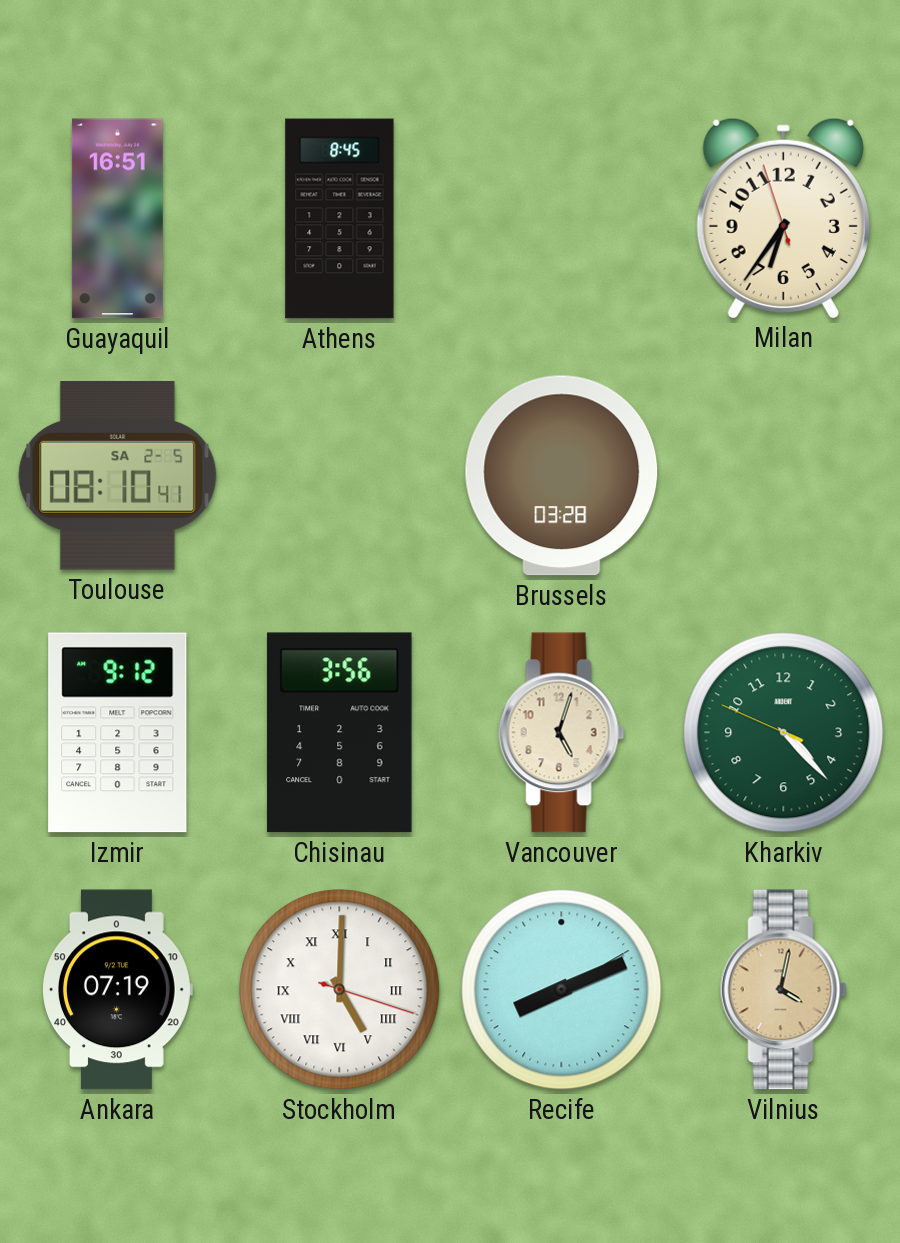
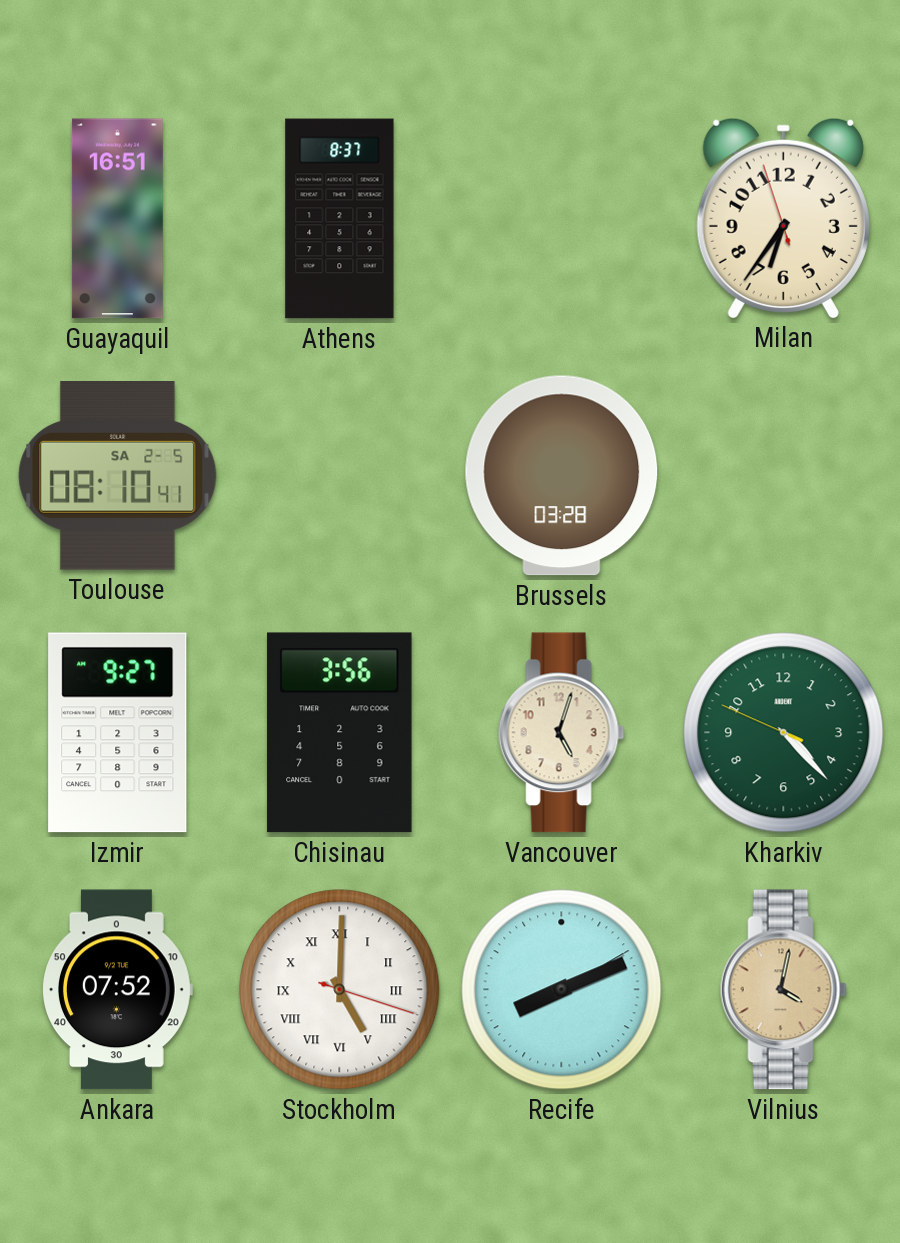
Athens: 8:45 -> 8:37 (340, 219)
Izmir: 9:12 -> 9:27 (118, 733)
Ankara: 07:19 -> 07:52 (118, 990)
